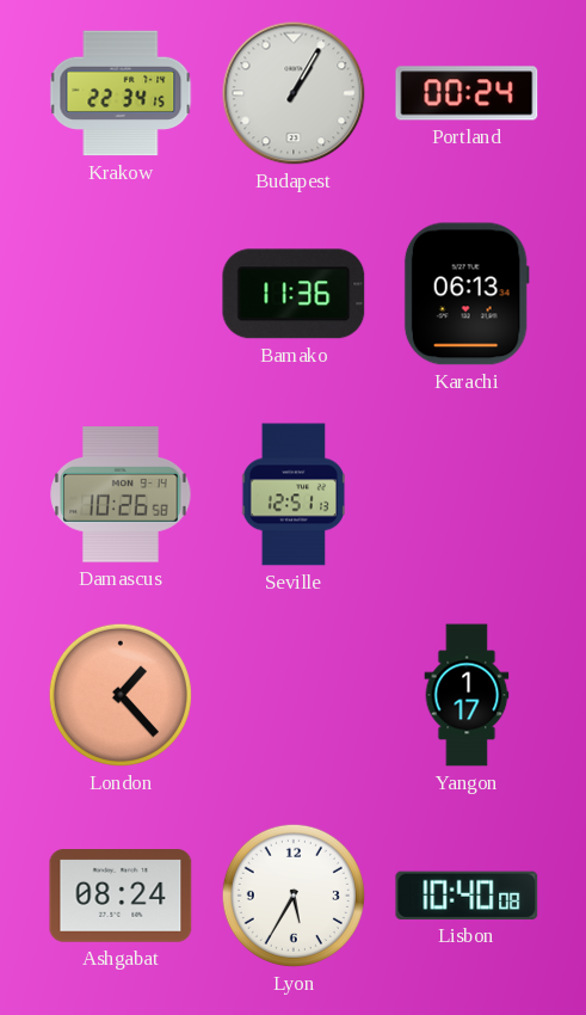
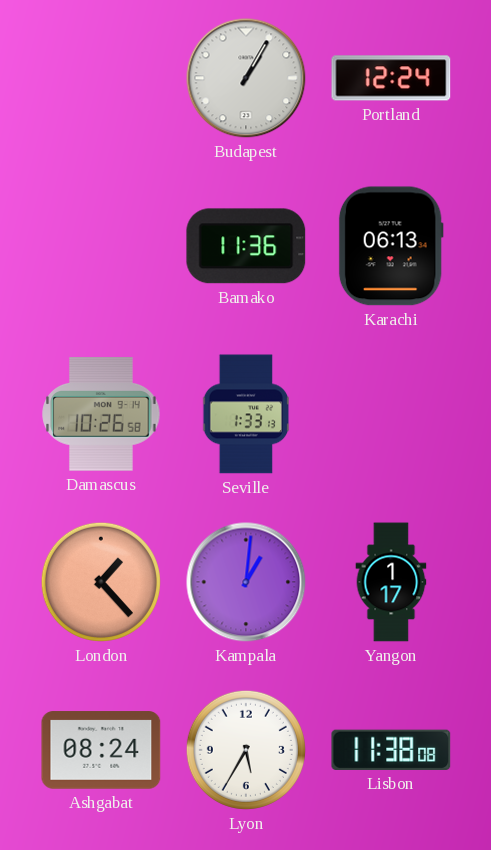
Krakow: 22:34 -> none (121, 93)
Portland: 00:24 -> 12:24 (391, 78)
Seville: 12:51 -> 1:33 (246, 414)
Kampala: none -> 1:01 (246, 582)
Lisbon: 10:40 -> 11:38 (391, 750)
